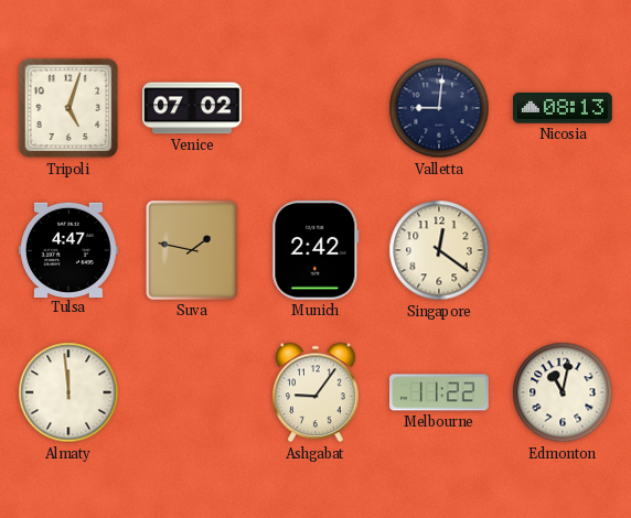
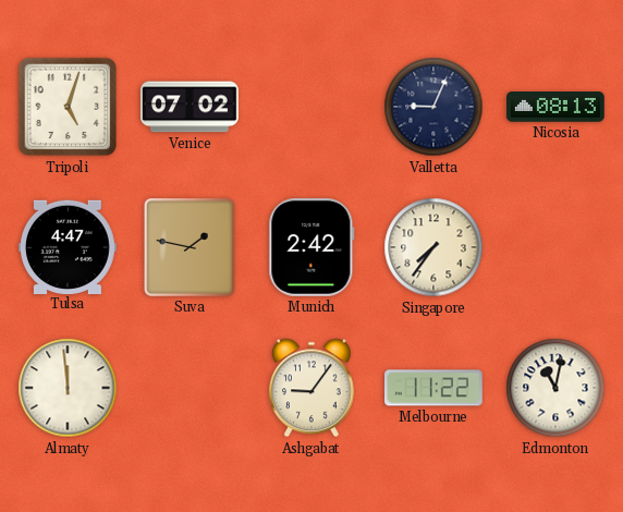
Valletta: 9:01 -> 9:04 (433, 107)
Singapore: 12:21 -> 7:36 (433, 247)
